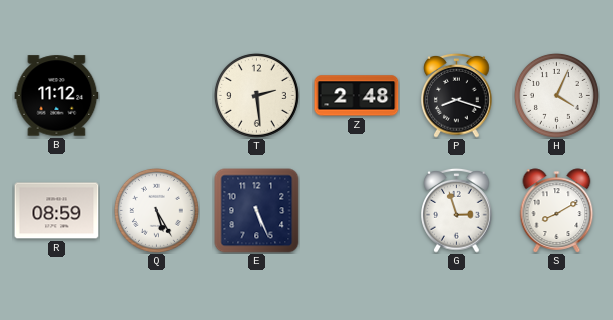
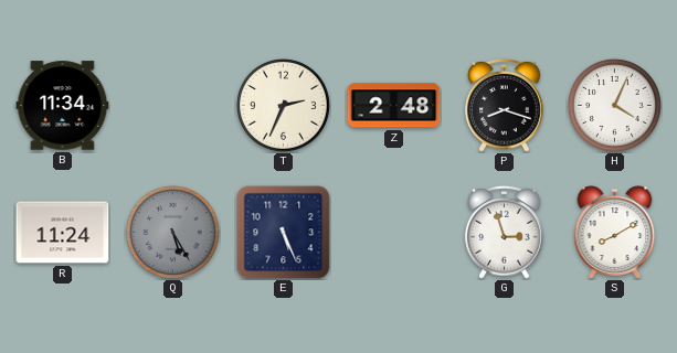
B: 11:12 -> 11:34 (63, 106)
T: 2:29 -> 2:34 (283, 105)
R: 08:59 -> 11:24 (63, 233)
Q dial: white -> grey (172, 232)
